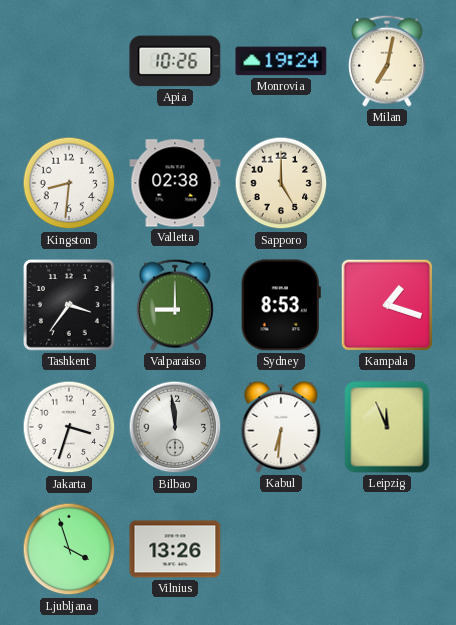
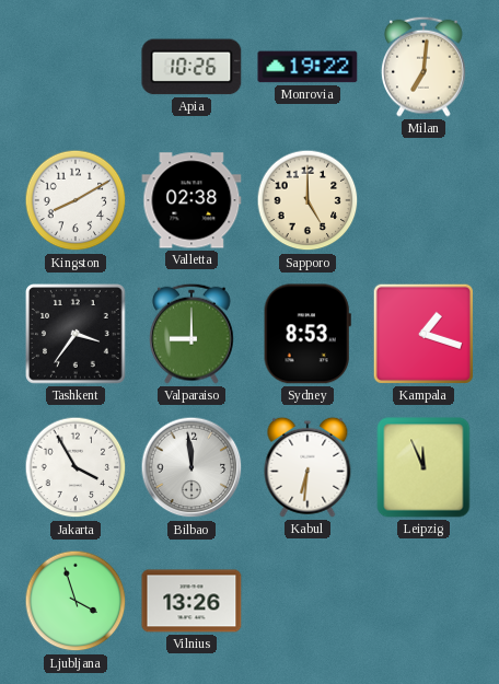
Monrovia: 19:24 -> 19:22 (307, 67)
Milan: 7:02 -> 7:01 (425, 67)
Kingston: 8:31 -> 8:10 (76, 200)
Jakarta: 3:33 -> 3:55 (76, 467)
